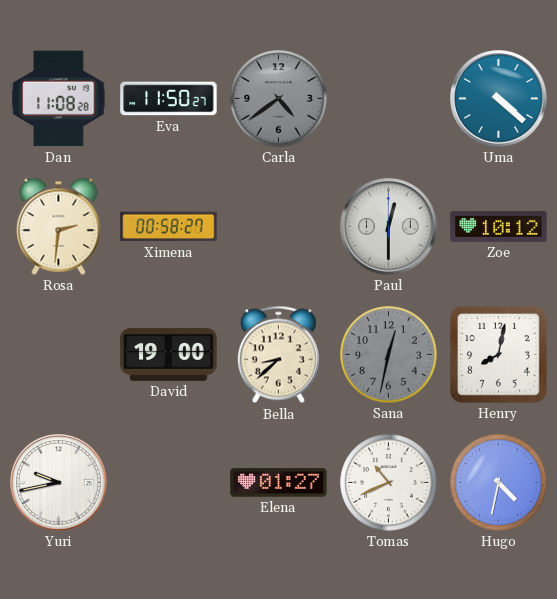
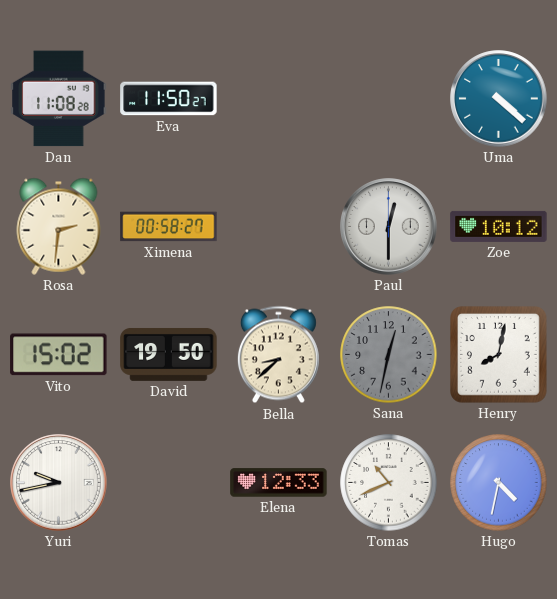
Carla: 4:39 -> none (279, 99)
Vito: none -> 15:02 (59, 355)
David: 19:00 -> 19:50 (169, 354)
Elena: 01:27 -> 12:33 (279, 483)
